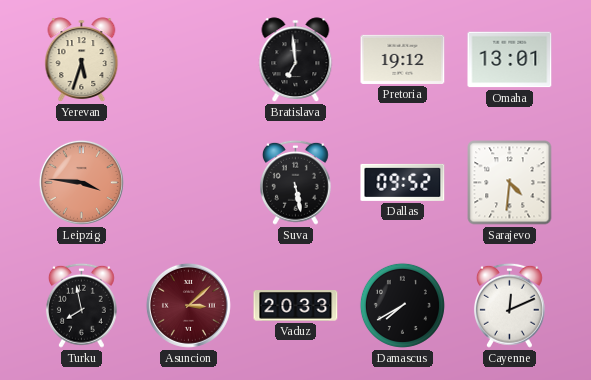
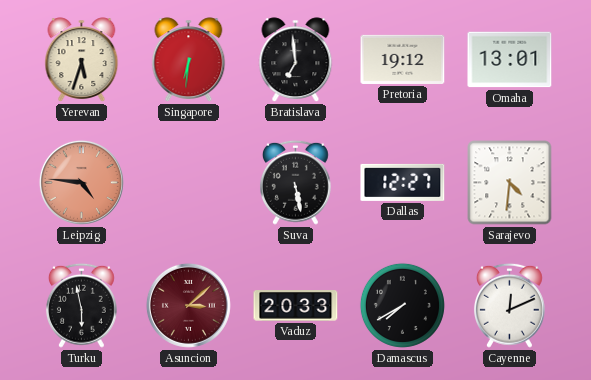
Singapore: none -> 6:31 (189, 60)
Leipzig: 3:46 -> 4:46 (81, 182)
Dallas: 09:52 -> 12:27 (403, 182)
Turku: 7:58 -> 5:58 (81, 305)
